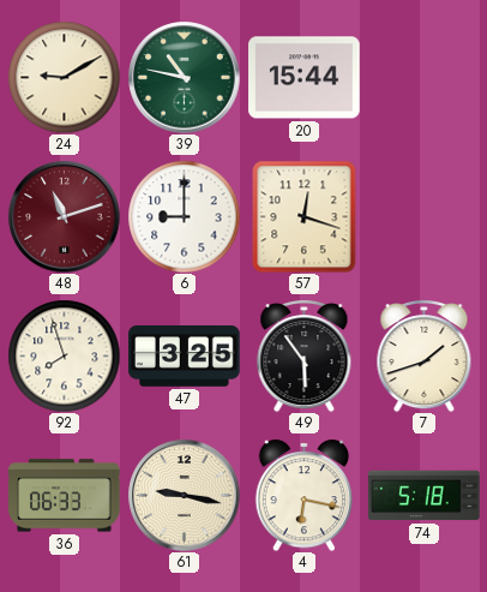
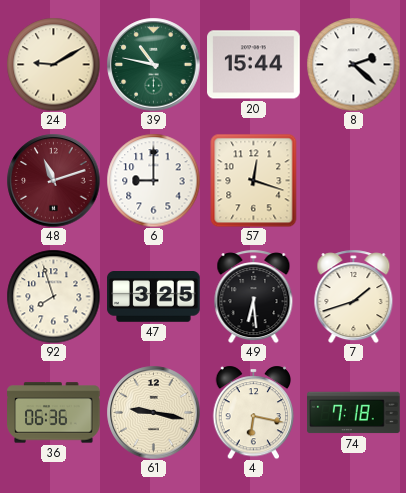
8: none -> 2:22 (353, 64)
49: 5:54 -> 6:29 (254, 296)
36: 06:33 -> 06:36 (54, 413)
74: 5:18 -> 7:18 (354, 413)
